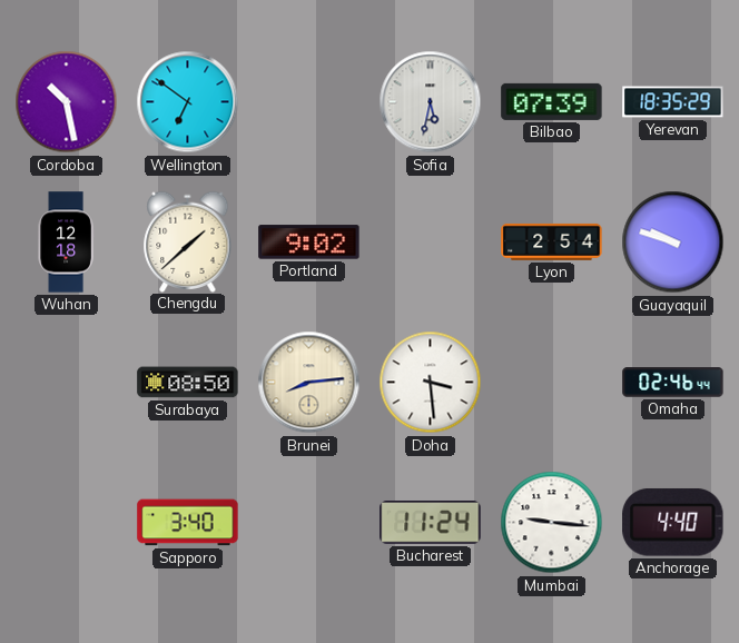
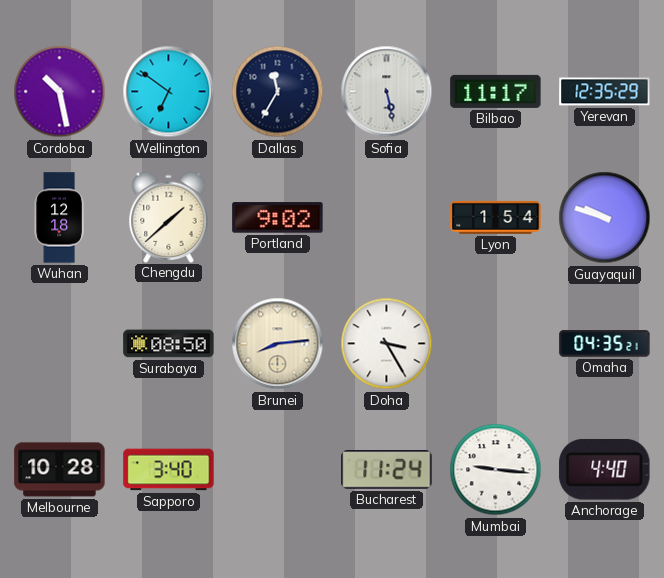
Dallas: none -> 11:35 (278, 92)
Sofia: 5:32 -> 5:28 (387, 92)
Bilbao: 07:39 -> 11:17 (496, 91)
Yerevan: 18:35 -> 12:35 (605, 92)
Lyon: 2:54 -> 1:54 (496, 217)
Doha: 3:29 -> 3:25 (387, 344)
Omaha: 02:46 -> 04:35 (605, 344)
Melbourne: none -> 10:28 (60, 470)
